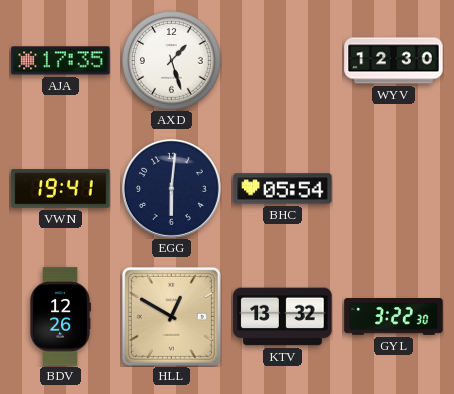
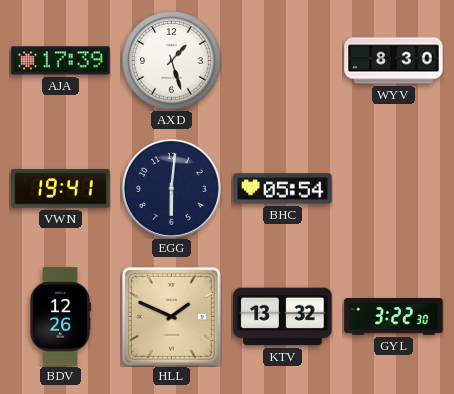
AJA: 17:35 -> 17:39 (61, 61)
WYV: 12:30 -> 8:30 (394, 61)
HLL: 12:50 -> 1:49 (171, 316)
